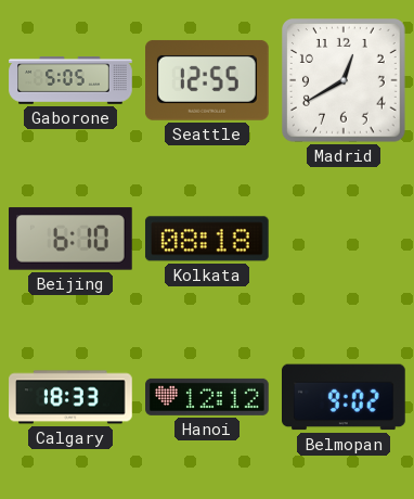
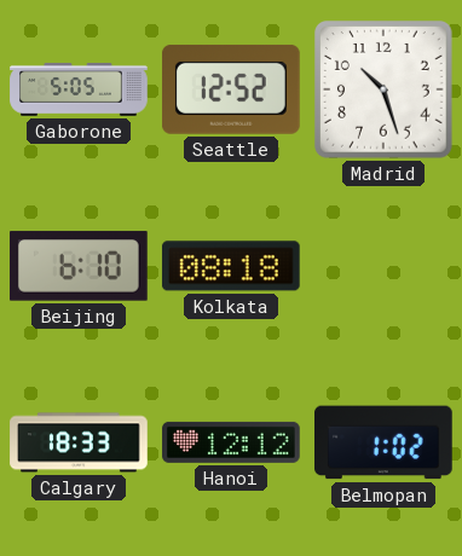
Seattle: 12:55 -> 12:52 (232, 89)
Madrid: 12:40 -> 10:27 (385, 91)
Belmopan: 9:02 -> 1:02 (385, 442)
